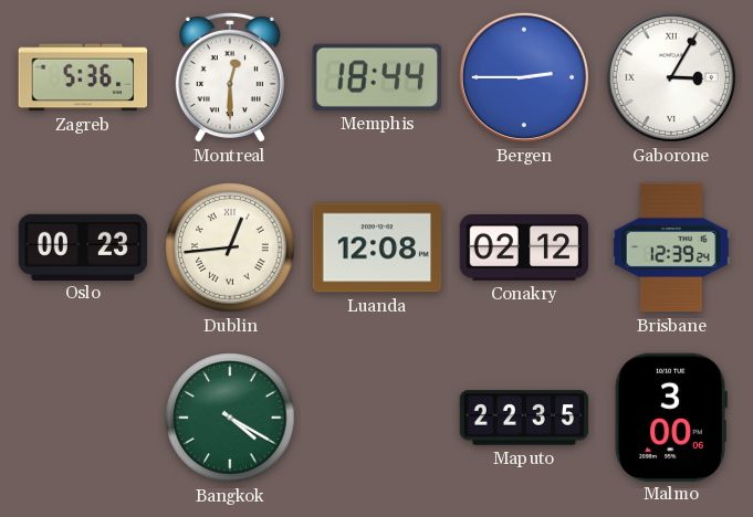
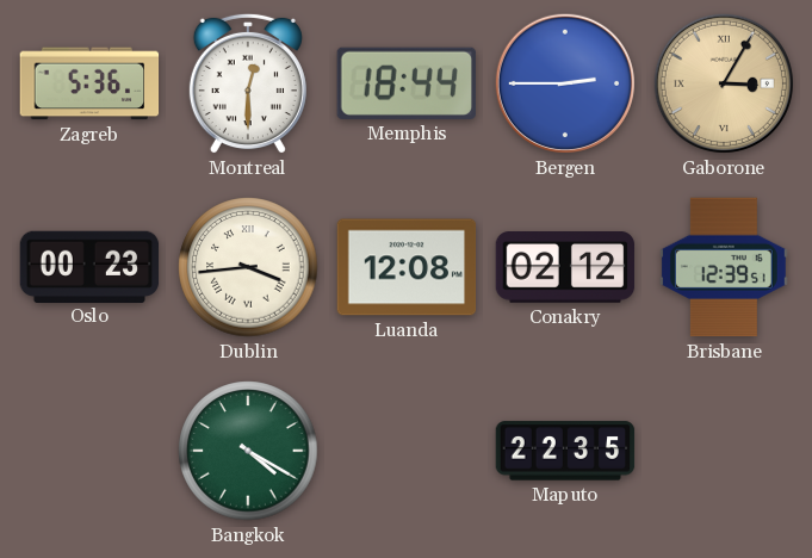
Gaborone dial: white -> champagne (724, 83)
Dublin: 12:44 -> 3:44 (248, 267)
Brisbane: 12:39:24 -> 12:39:51 (724, 267)
Malmo: 3:00 -> none (671, 416)
